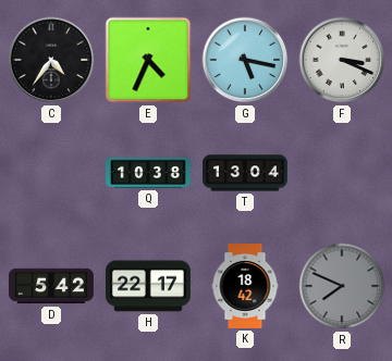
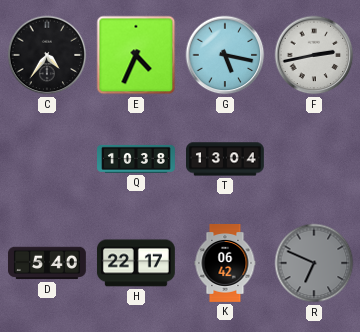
F: 3:19 -> 2:43 (314, 55)
D: 5:42 -> 5:40 (47, 263)
K: 18:42 -> 06:42 (225, 264)
R: 7:49 -> 6:49 (314, 263)
